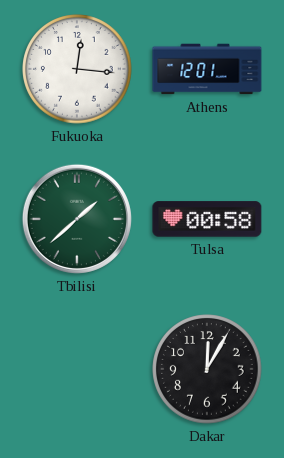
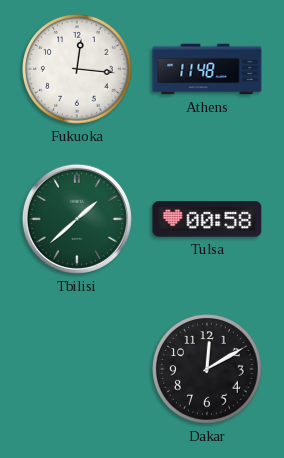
Athens: 12:01 -> 11:48 (207, 69)
Dakar: 12:05 -> 12:10 (207, 369)
